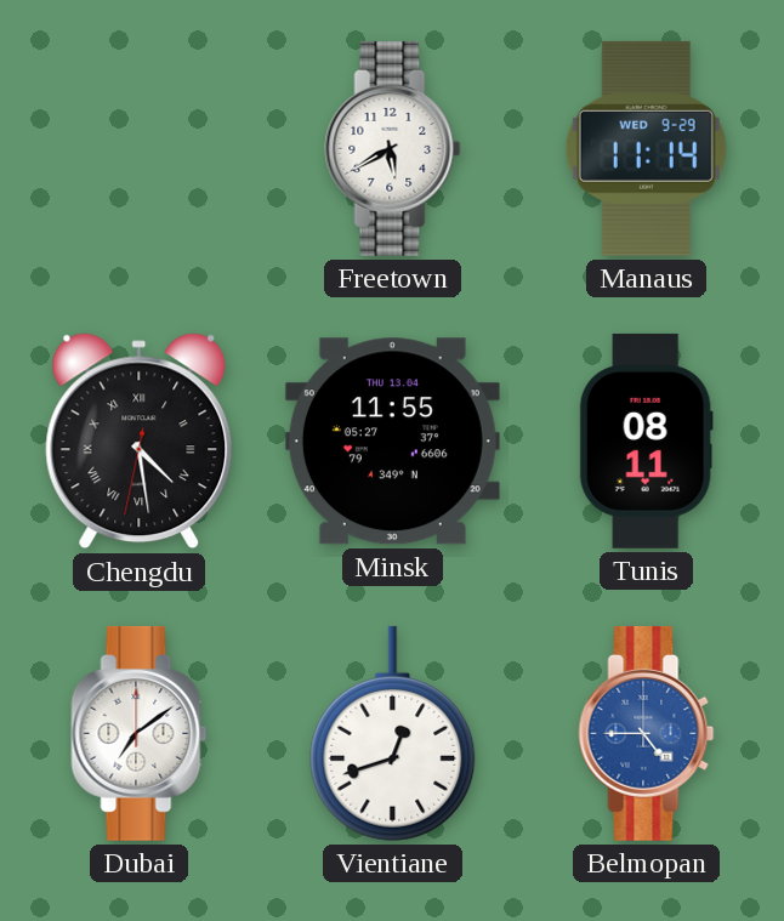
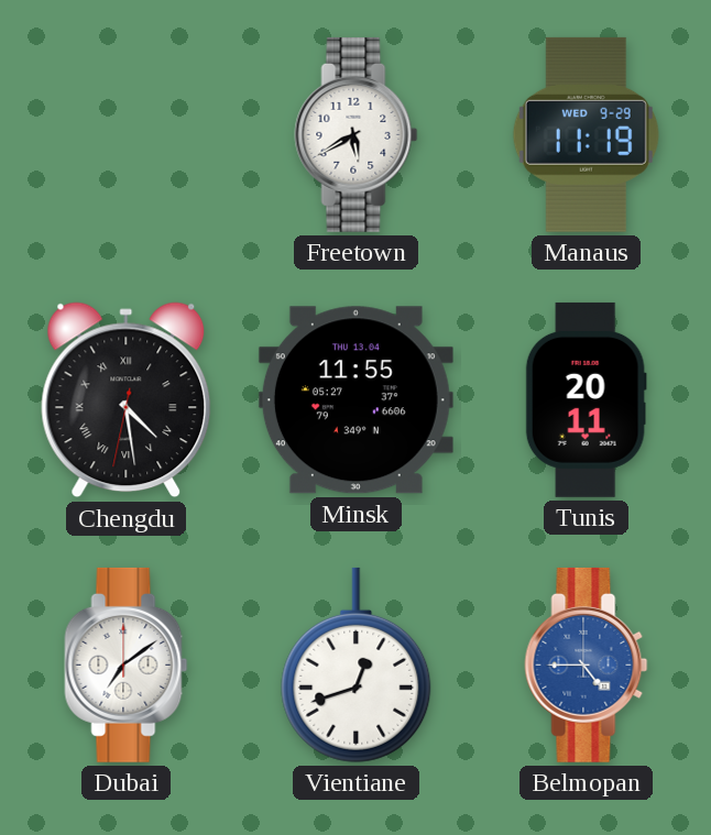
Manaus: 11:14 -> 11:19 (586, 134)
Tunis: 08:11 -> 20:11 (586, 399)
